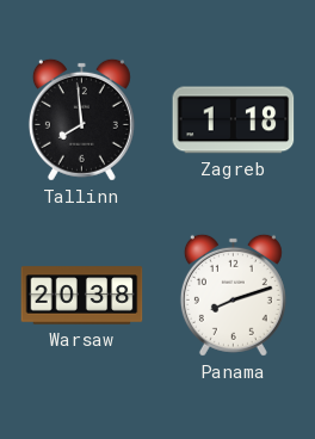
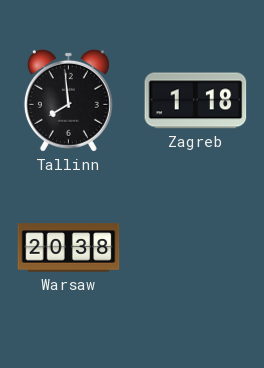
Panama: 8:12 -> none (233, 295)
